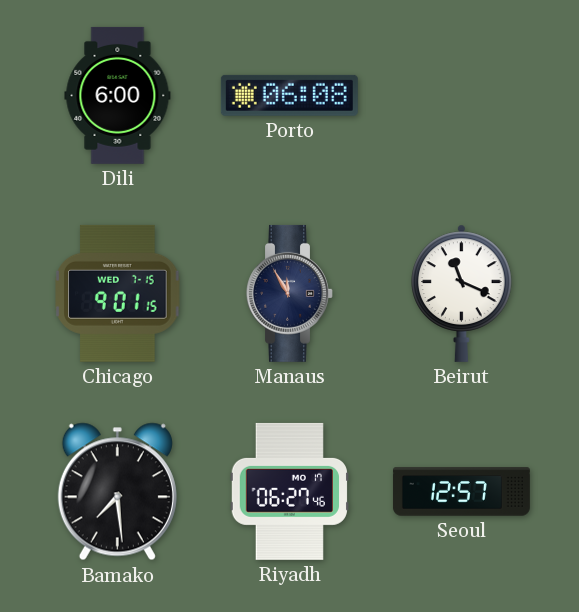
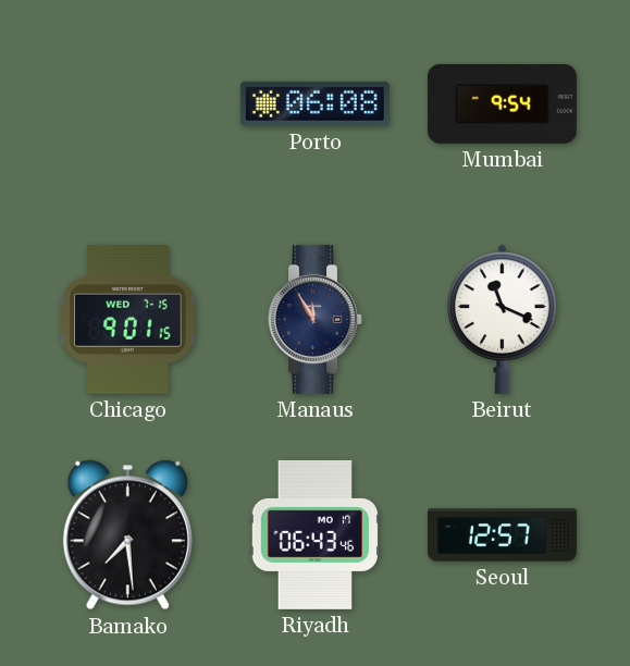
Dili: 6:00 -> none (118, 95)
Mumbai: none -> 9:54 (502, 103)
Riyadh: 06:27 -> 06:43 (314, 534)
